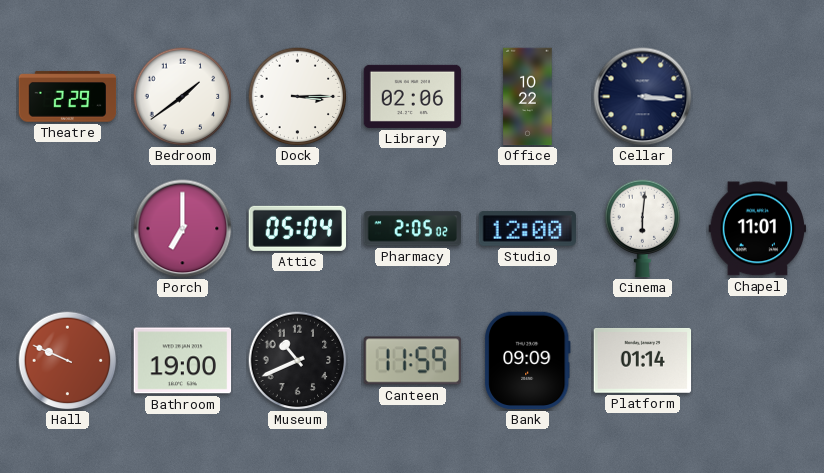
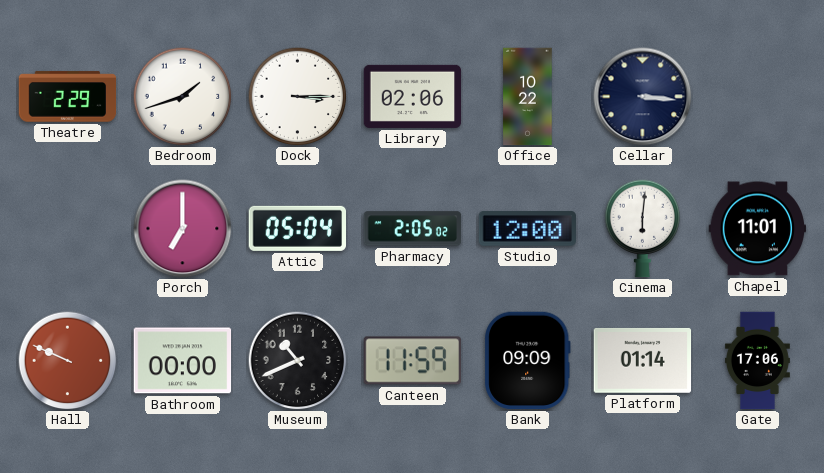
Bedroom: 1:39 -> 1:42 (183, 97)
Bathroom: 19:00 -> 00:00 (183, 361)
Gate: none -> 17:06 (757, 361)
